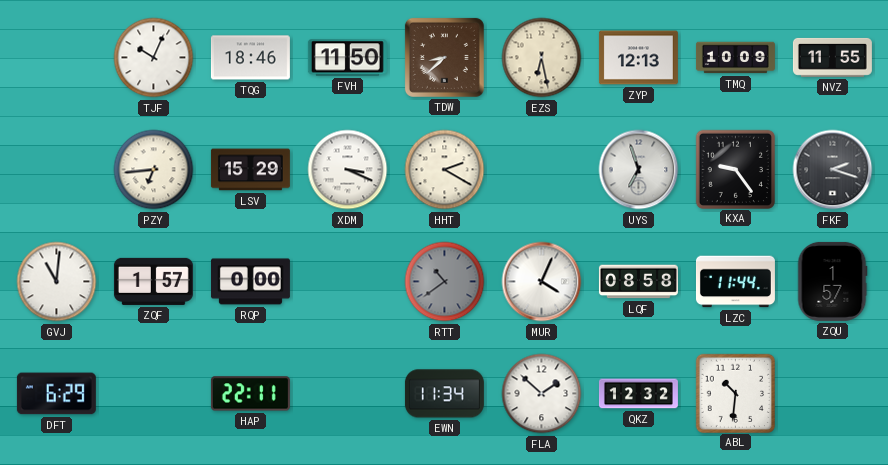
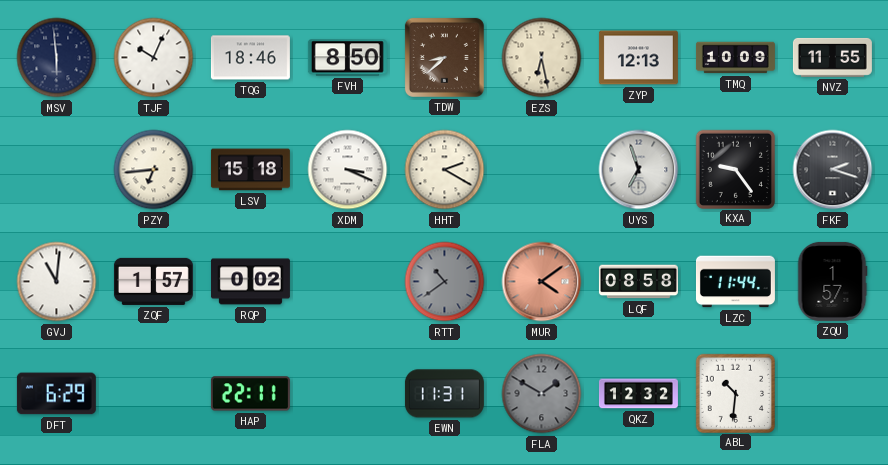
MSV: none -> 5:59 (57, 58)
FVH: 11:50 -> 8:50 (347, 58)
LSV: 15:29 -> 15:18 (250, 170)
RQP: 0:00 -> 0:02 (250, 282)
MUR: 4:04 -> 4:09 (542, 282)
MUR dial: white -> salmon (542, 282)
EWN: 11:34 -> 11:31 (444, 394)
FLA: 1:52 -> 1:50 (542, 394)
FLA dial: white -> grey (542, 394)
